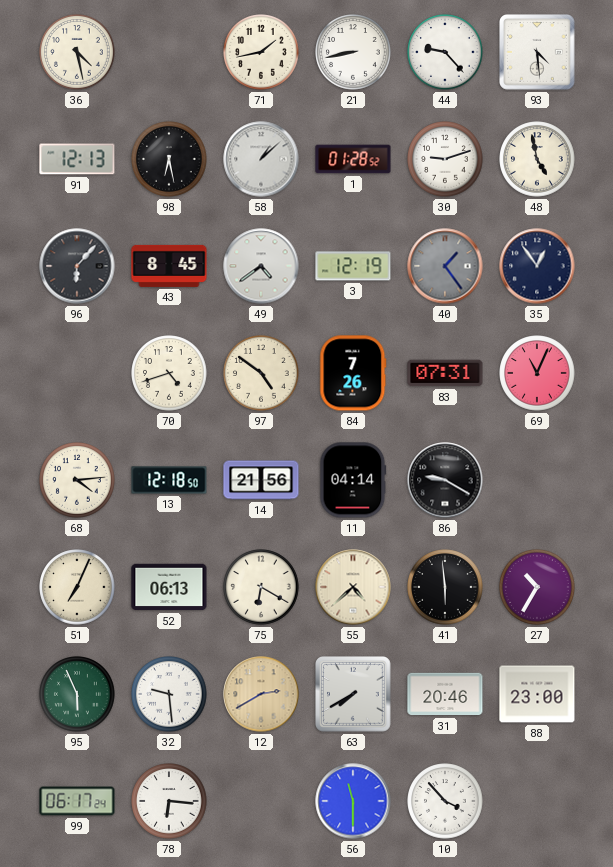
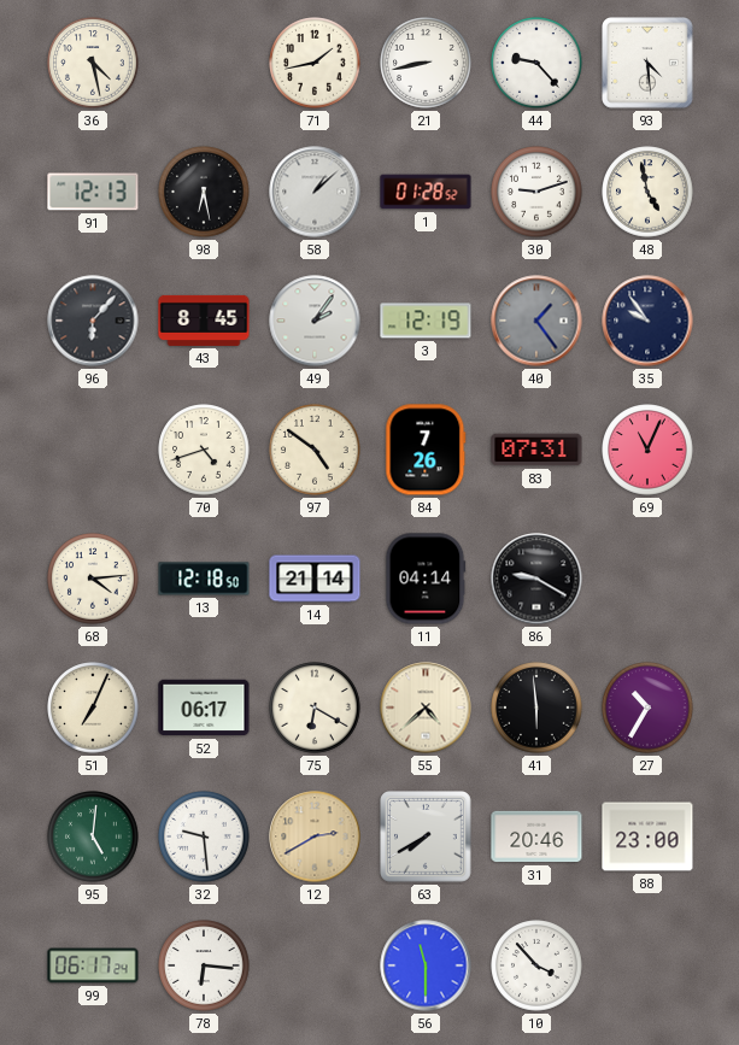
49: 4:39 -> 2:06 (315, 321)
35: 12:54 -> 9:54 (647, 321)
14: 21:56 -> 21:14 (315, 579)
52: 06:13 -> 06:17 (204, 708)
95: 5:56 -> 5:01 (93, 836)
